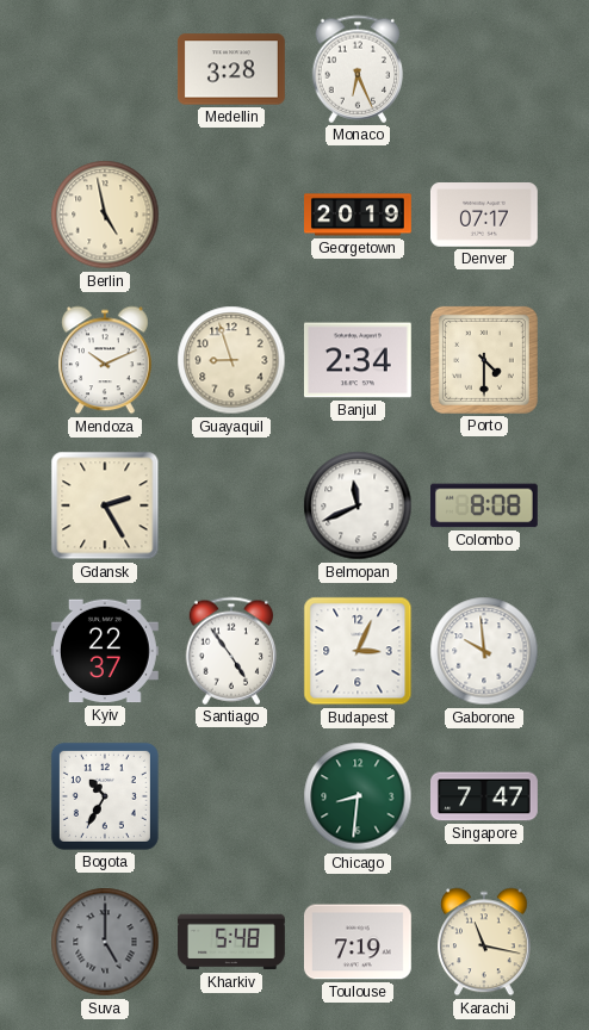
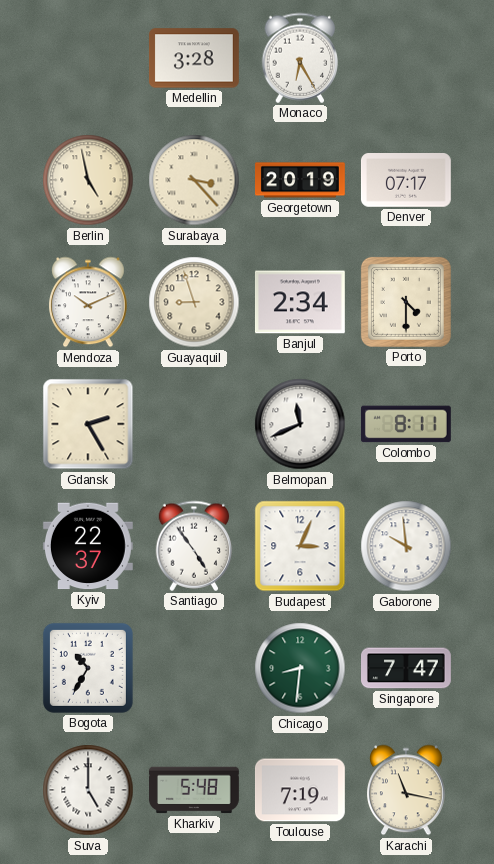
Monaco: 6:26 -> 6:25 (300, 58)
Surabaya: none -> 3:23 (194, 180)
Colombo: 8:08 -> 8:11 (406, 424)
Suva dial: grey -> white (88, 790)
